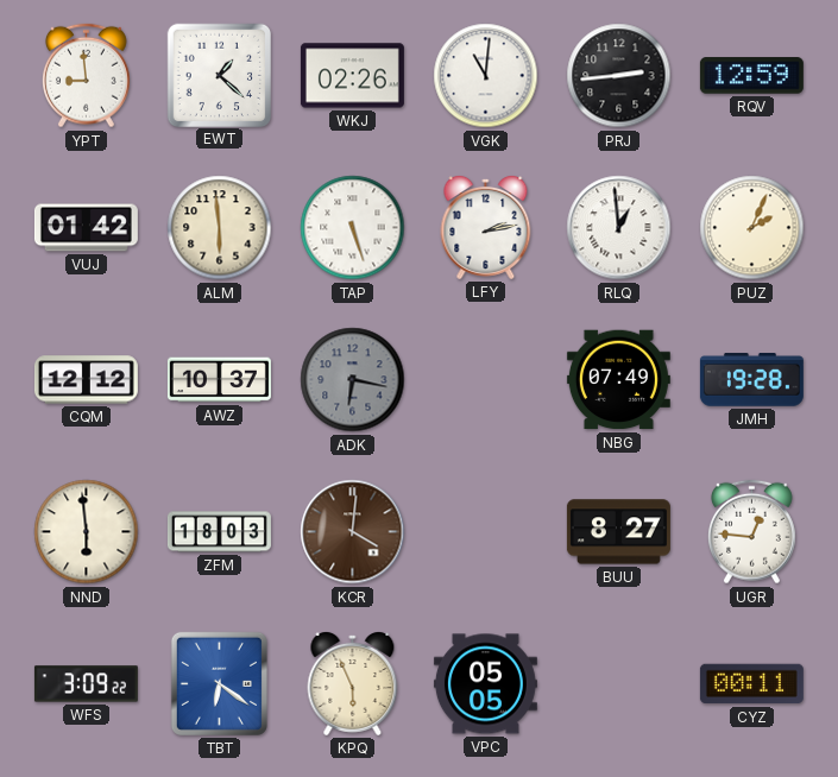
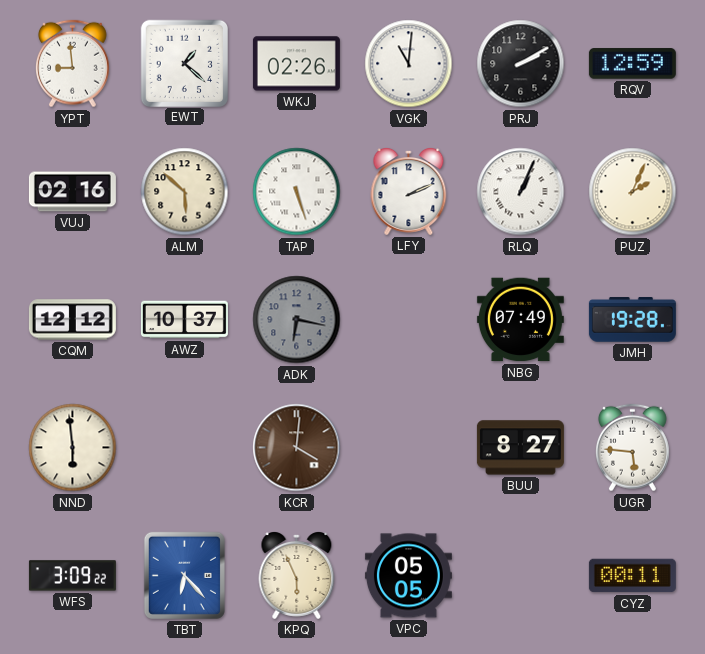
PRJ: 2:44 -> 2:10 (521, 64)
VUJ: 01:42 -> 02:16 (72, 192)
ALM: 5:59 -> 5:52 (185, 192)
LFY: 2:13 -> 2:11 (409, 192)
RLQ: 12:59 -> 1:04 (521, 192)
ZFM: 18:03 -> none (219, 532)
UGR: 12:46 -> 5:46 (633, 448)
TBT: 6:21 -> 6:23 (184, 575)
